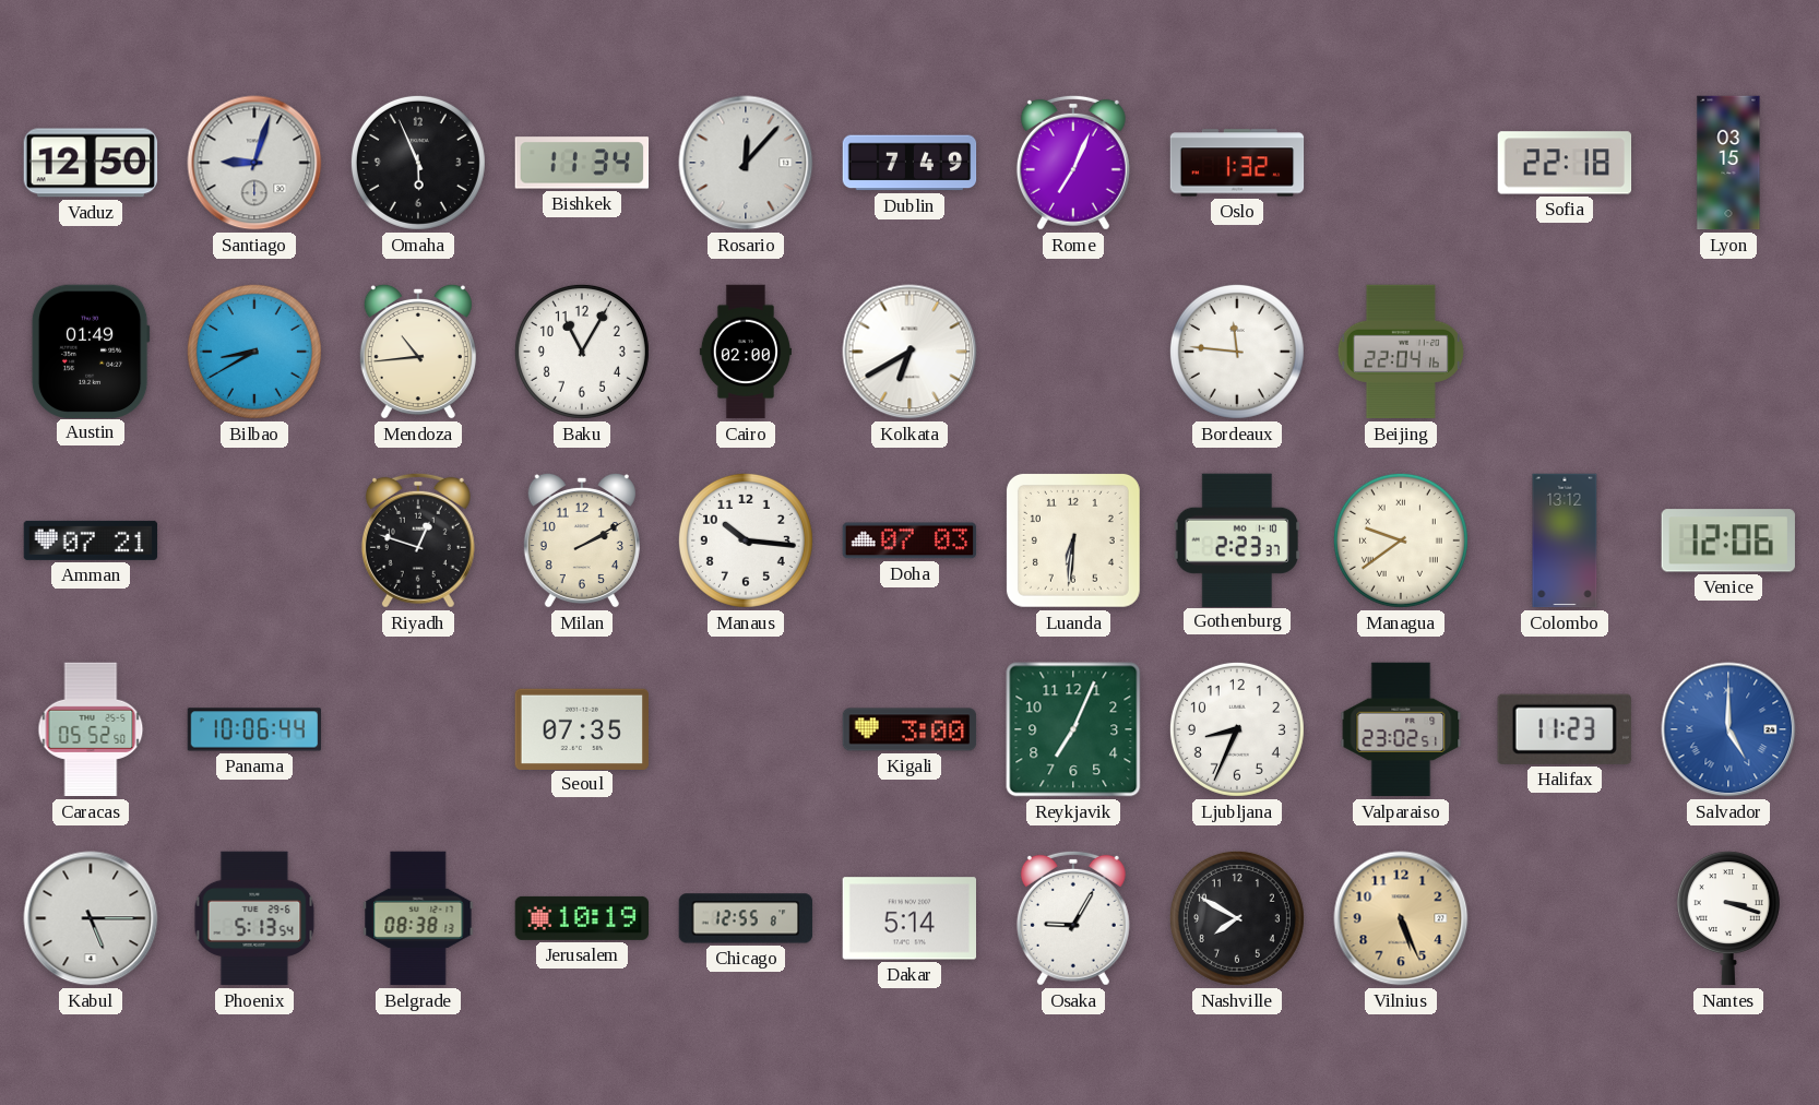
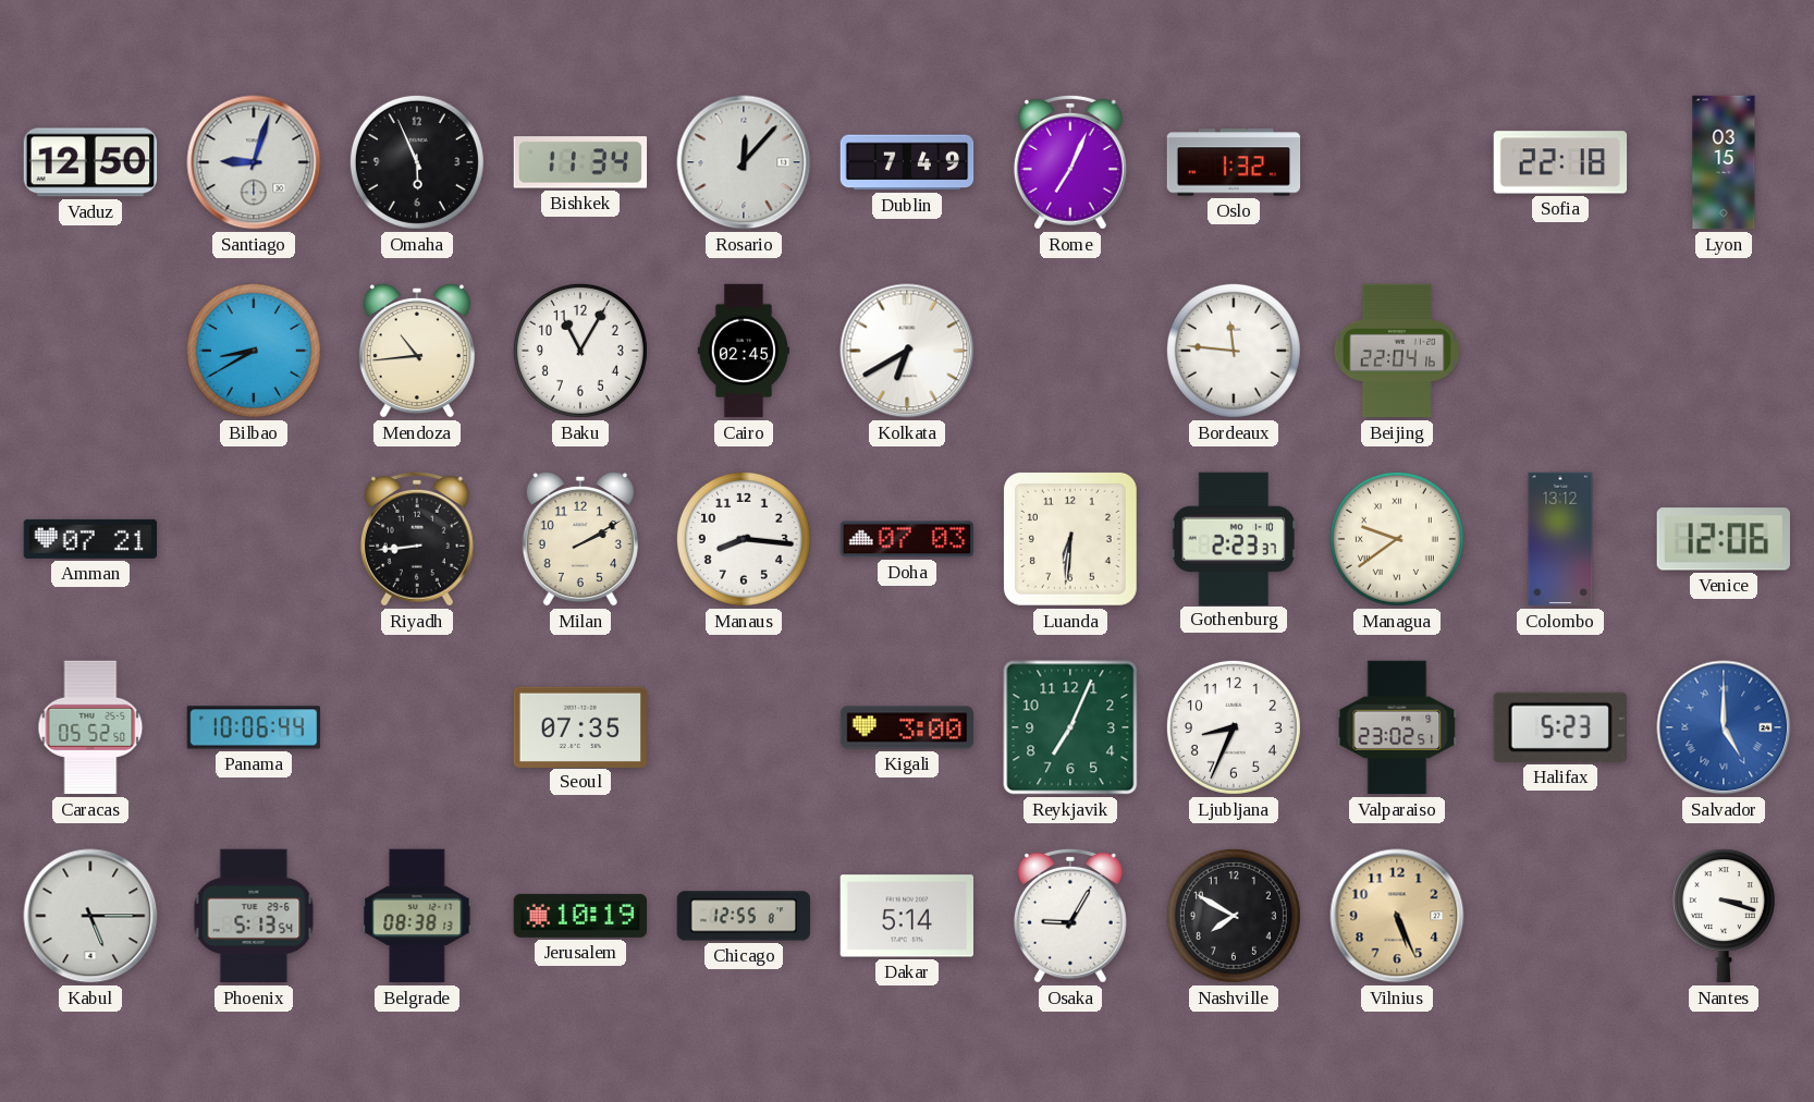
Austin: 01:49 -> none (91, 350)
Cairo: 02:00 -> 02:45 (744, 351)
Riyadh: 12:48 -> 8:44 (417, 539)
Manaus: 10:16 -> 8:16 (744, 539)
Halifax: 11:23 -> 5:23 (1560, 727)
